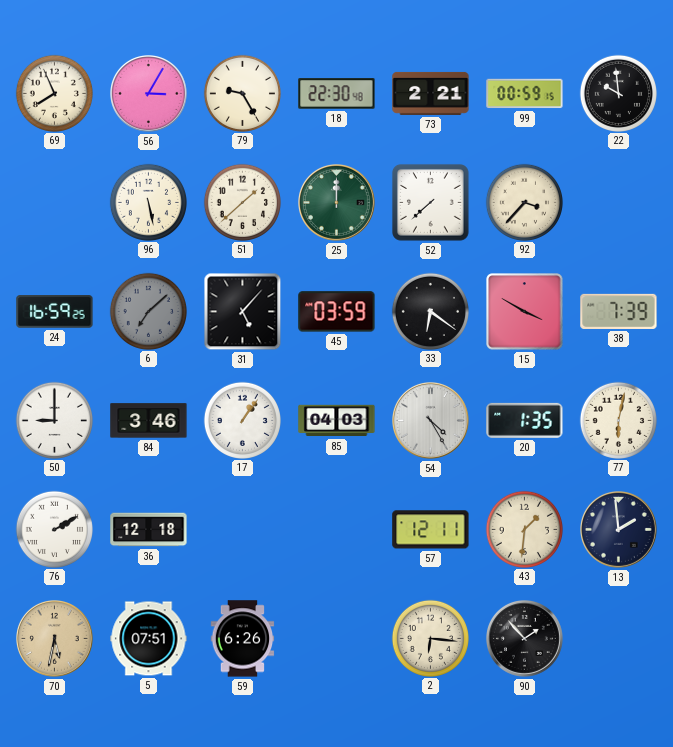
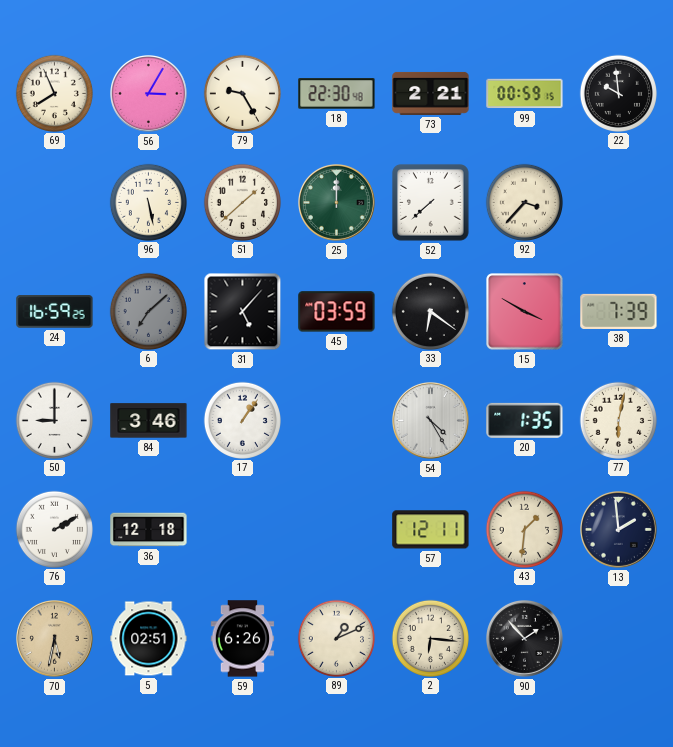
85: 04:03 -> none (337, 421)
5: 07:51 -> 02:51 (149, 639)
89: none -> 1:11 (336, 638)
